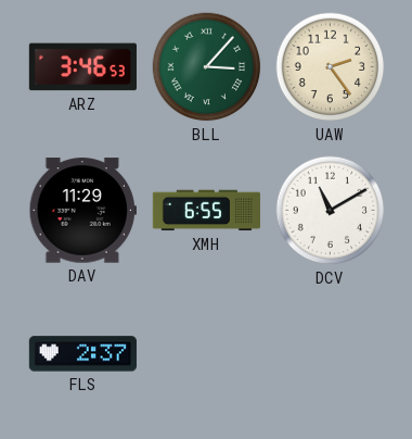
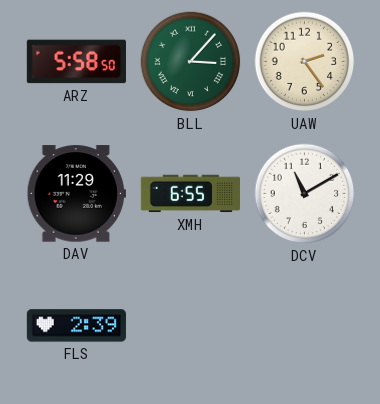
ARZ: 3:46 -> 5:58 (76, 62)
FLS: 2:37 -> 2:39 (76, 326)
